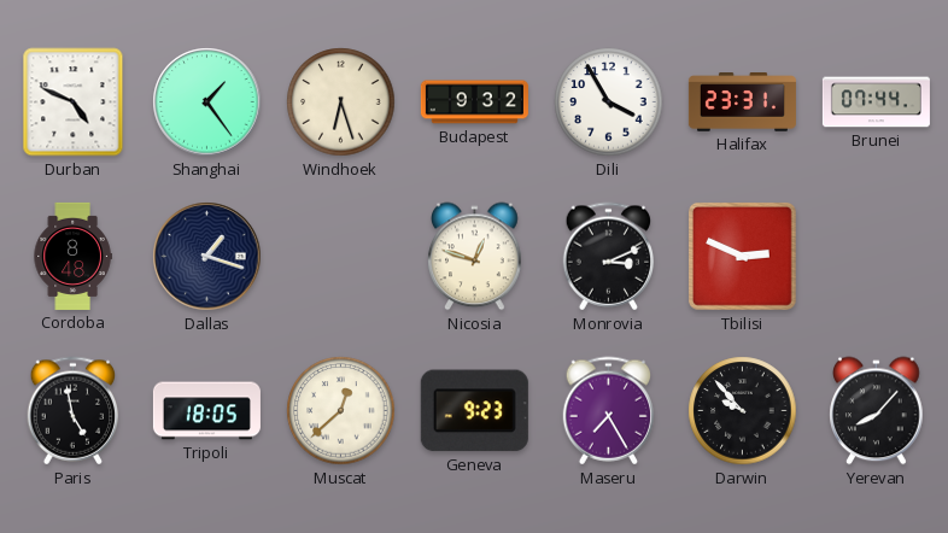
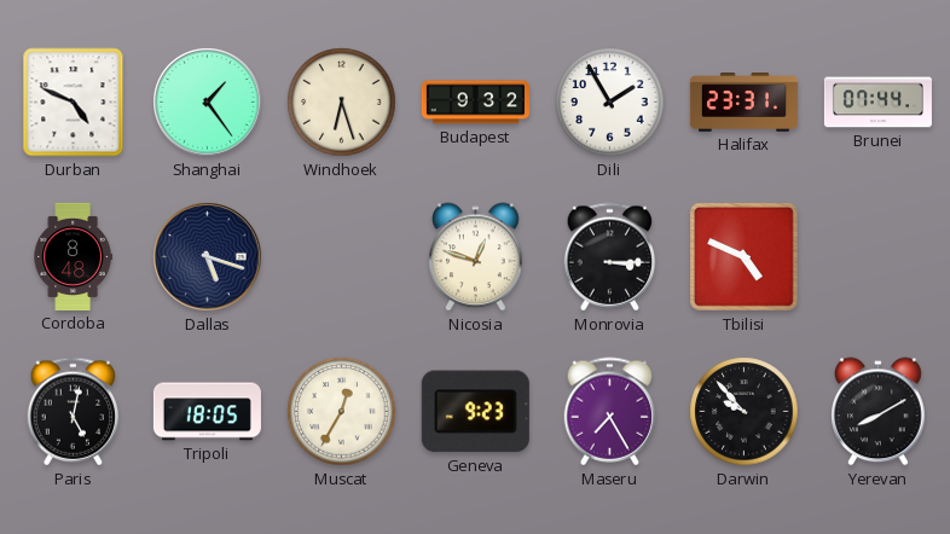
Dili: 3:55 -> 1:55 (610, 103)
Dallas: 1:18 -> 5:18 (208, 257)
Monrovia: 3:11 -> 3:15 (610, 257)
Tbilisi: 2:49 -> 4:49 (745, 257)
Paris: 4:58 -> 5:02 (74, 412)
Muscat: 12:38 -> 12:35 (342, 412)
Yerevan: 8:07 -> 8:10 (879, 412)
